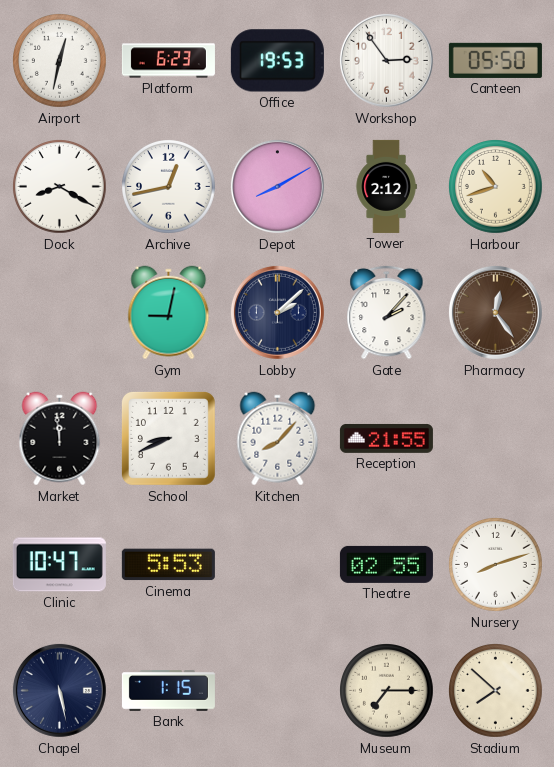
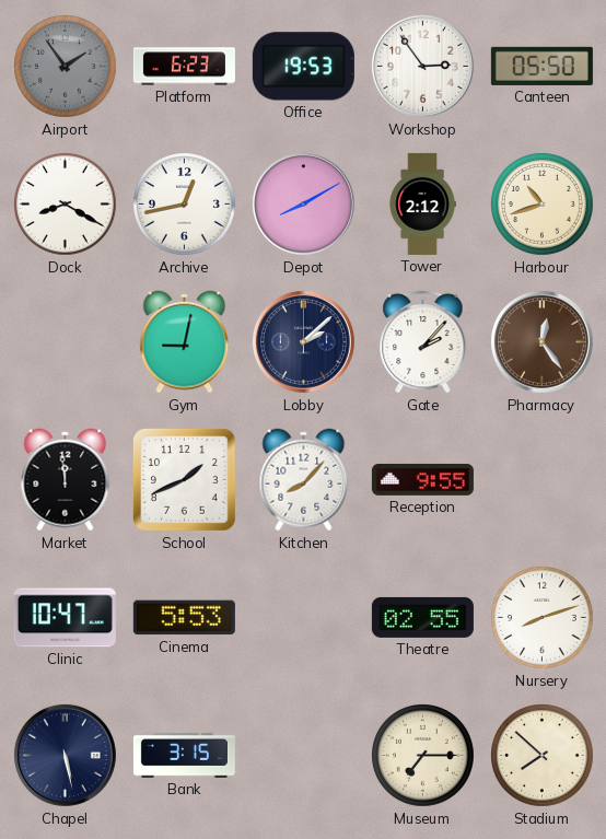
Airport: 12:32 -> 1:54 (66, 67)
Airport dial: white -> grey (66, 67)
School: 8:41 -> 1:41 (184, 479)
Reception: 21:55 -> 9:55 (422, 479)
Bank: 1:15 -> 3:15 (184, 756)
